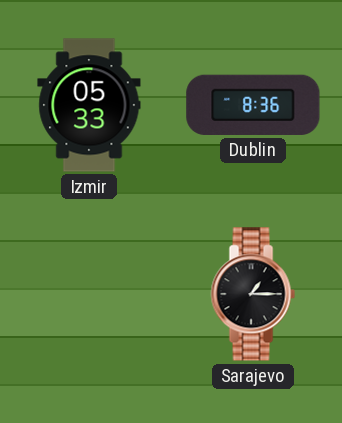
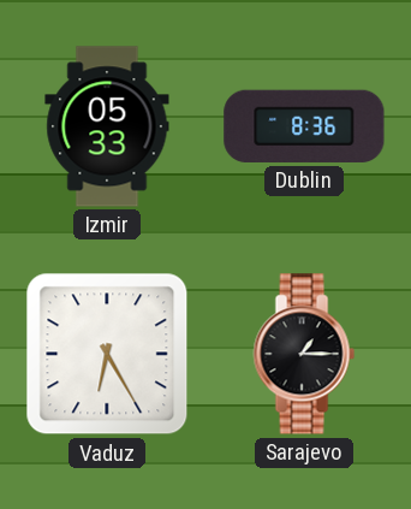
Vaduz: none -> 6:25 (107, 354)
